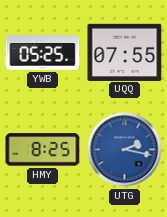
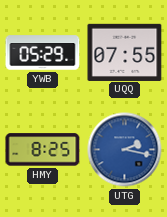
YWB: 05:25 -> 05:29 (43, 53)
